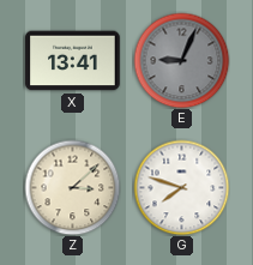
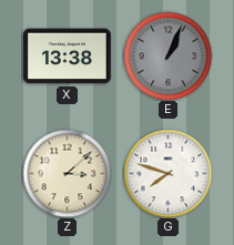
X: 13:41 -> 13:38 (68, 57)
E: 9:04 -> 1:04 (167, 55)
